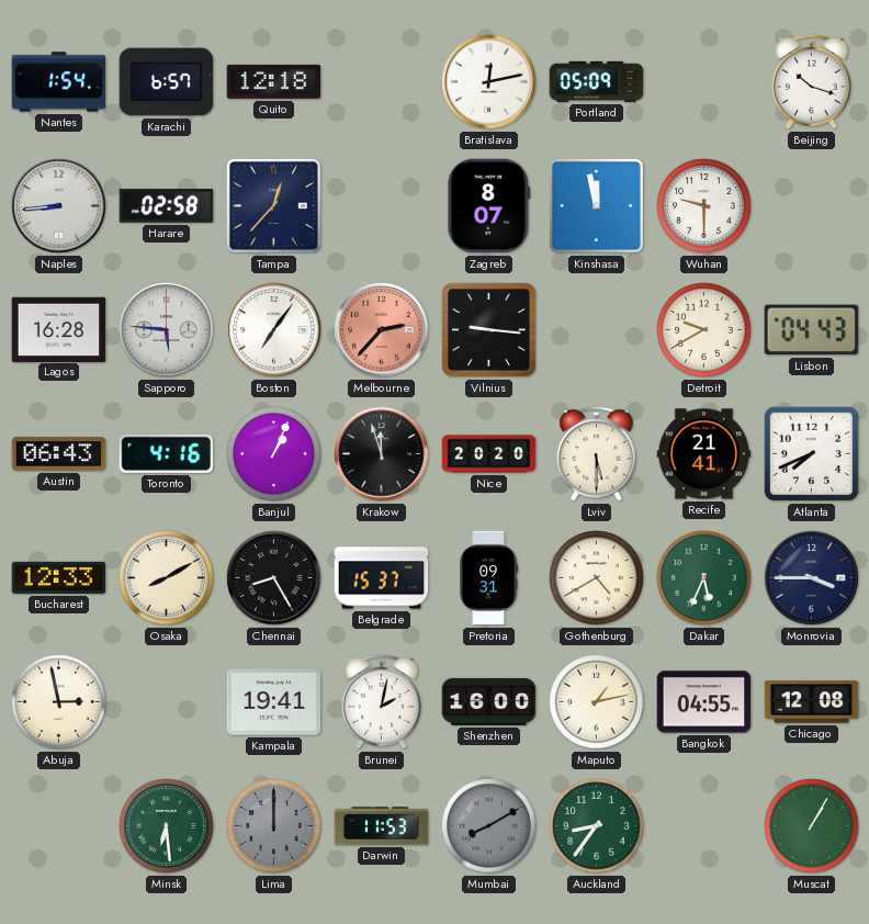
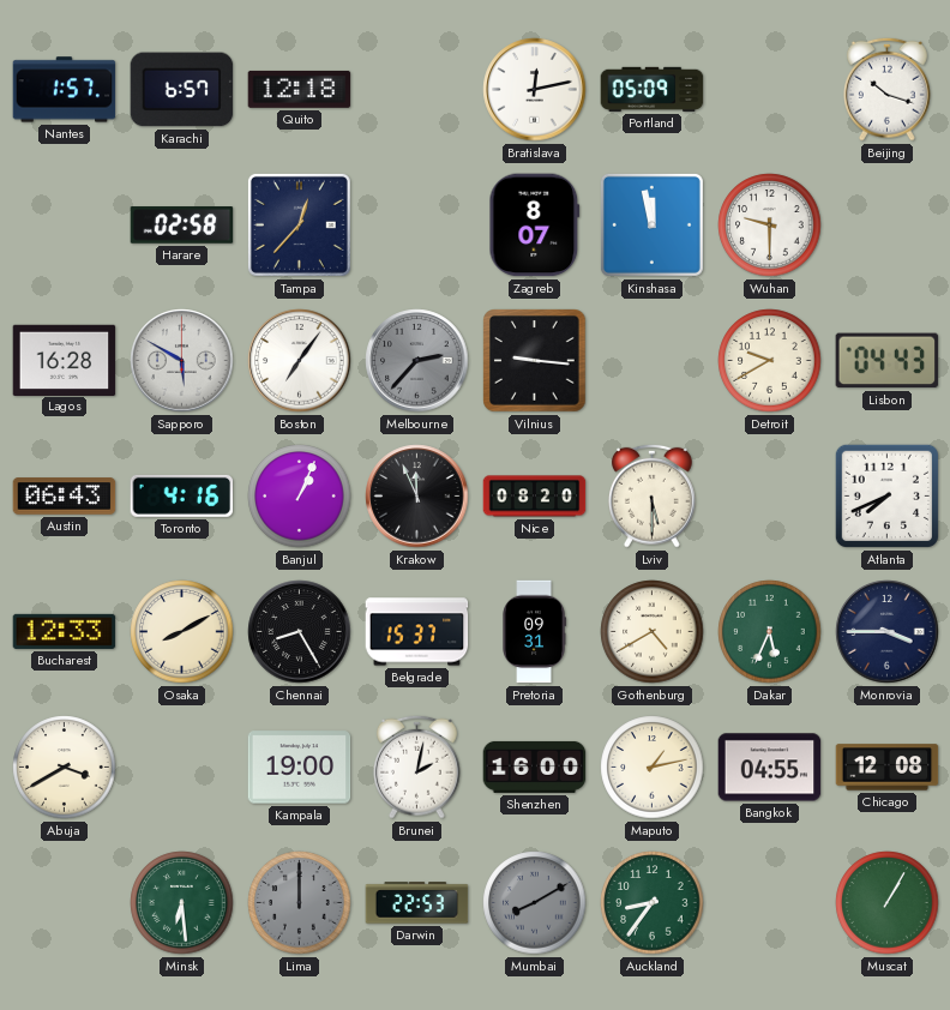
Nantes: 1:54 -> 1:57 (65, 90)
Naples: 8:44 -> none (59, 206)
Sapporo: 5:46 -> 5:50 (182, 361)
Melbourne dial: salmon -> grey (417, 361)
Krakow: 11:57 -> 11:56 (417, 497)
Nice: 20:20 -> 08:20 (535, 497)
Recife: 21:41 -> none (704, 454)
Abuja: 2:58 -> 3:40 (65, 768)
Kampala: 19:41 -> 19:00 (300, 768)
Darwin: 11:53 -> 22:53 (417, 903)
